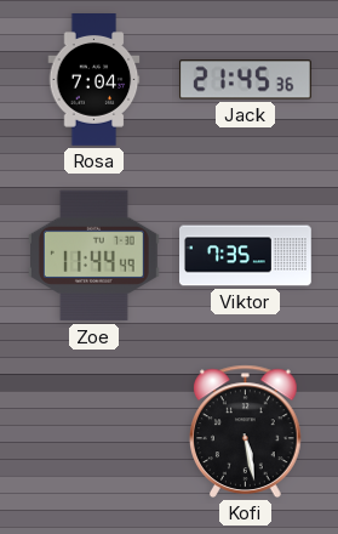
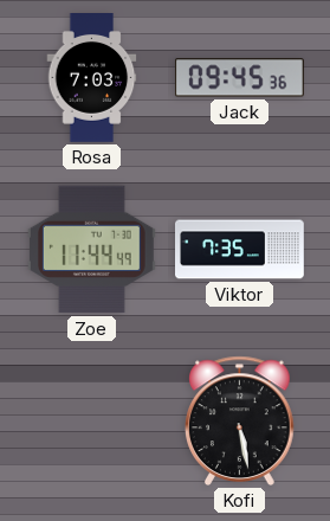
Rosa: 7:04 -> 7:03 (92, 78)
Jack: 21:45 -> 09:45 (239, 78)
